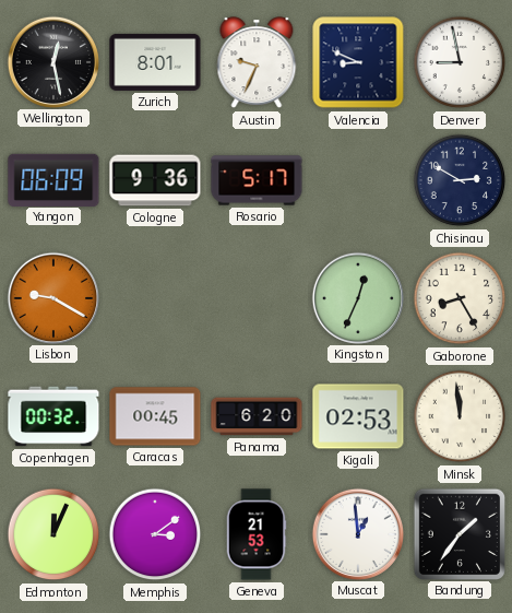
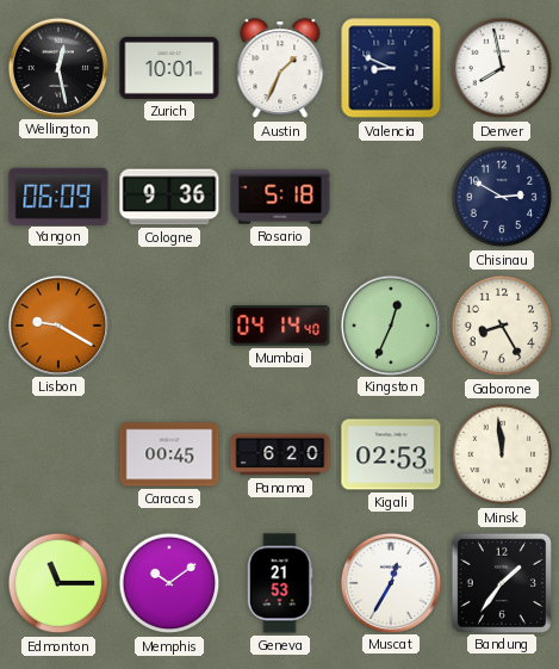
Zurich: 8:01 -> 10:01 (169, 68)
Austin: 9:34 -> 1:34 (280, 69)
Denver: 8:58 -> 7:58 (502, 68)
Rosario: 5:17 -> 5:18 (280, 197)
Mumbai: none -> 04:14 (280, 327)
Copenhagen: 00:32 -> none (53, 416)
Edmonton: 12:04 -> 11:15 (58, 583)
Memphis: 3:09 -> 10:09 (169, 583)
Muscat: 12:59 -> 12:35 (390, 582)
